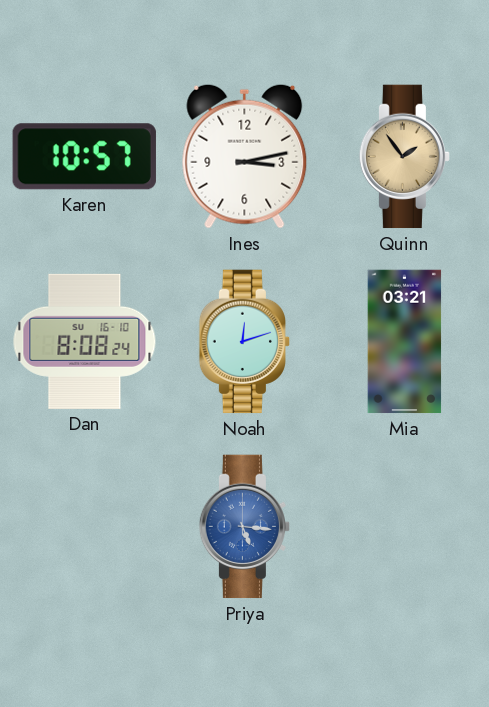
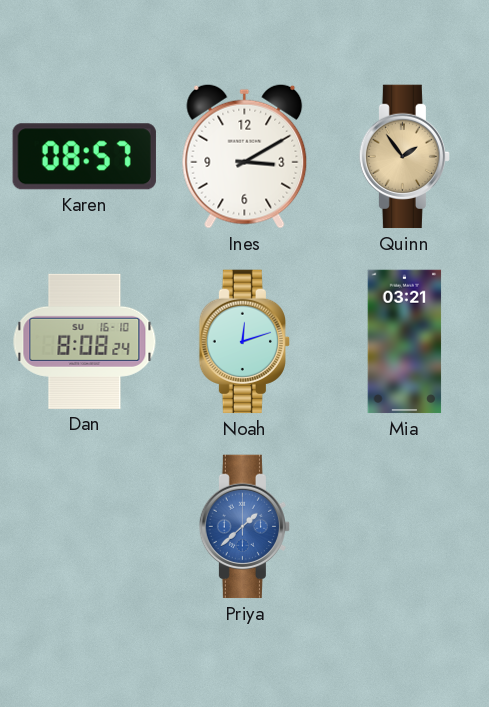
Karen: 10:57 -> 08:57 (84, 157)
Ines: 3:13 -> 3:10 (245, 156)
Priya: 5:16 -> 1:38 (244, 527)
